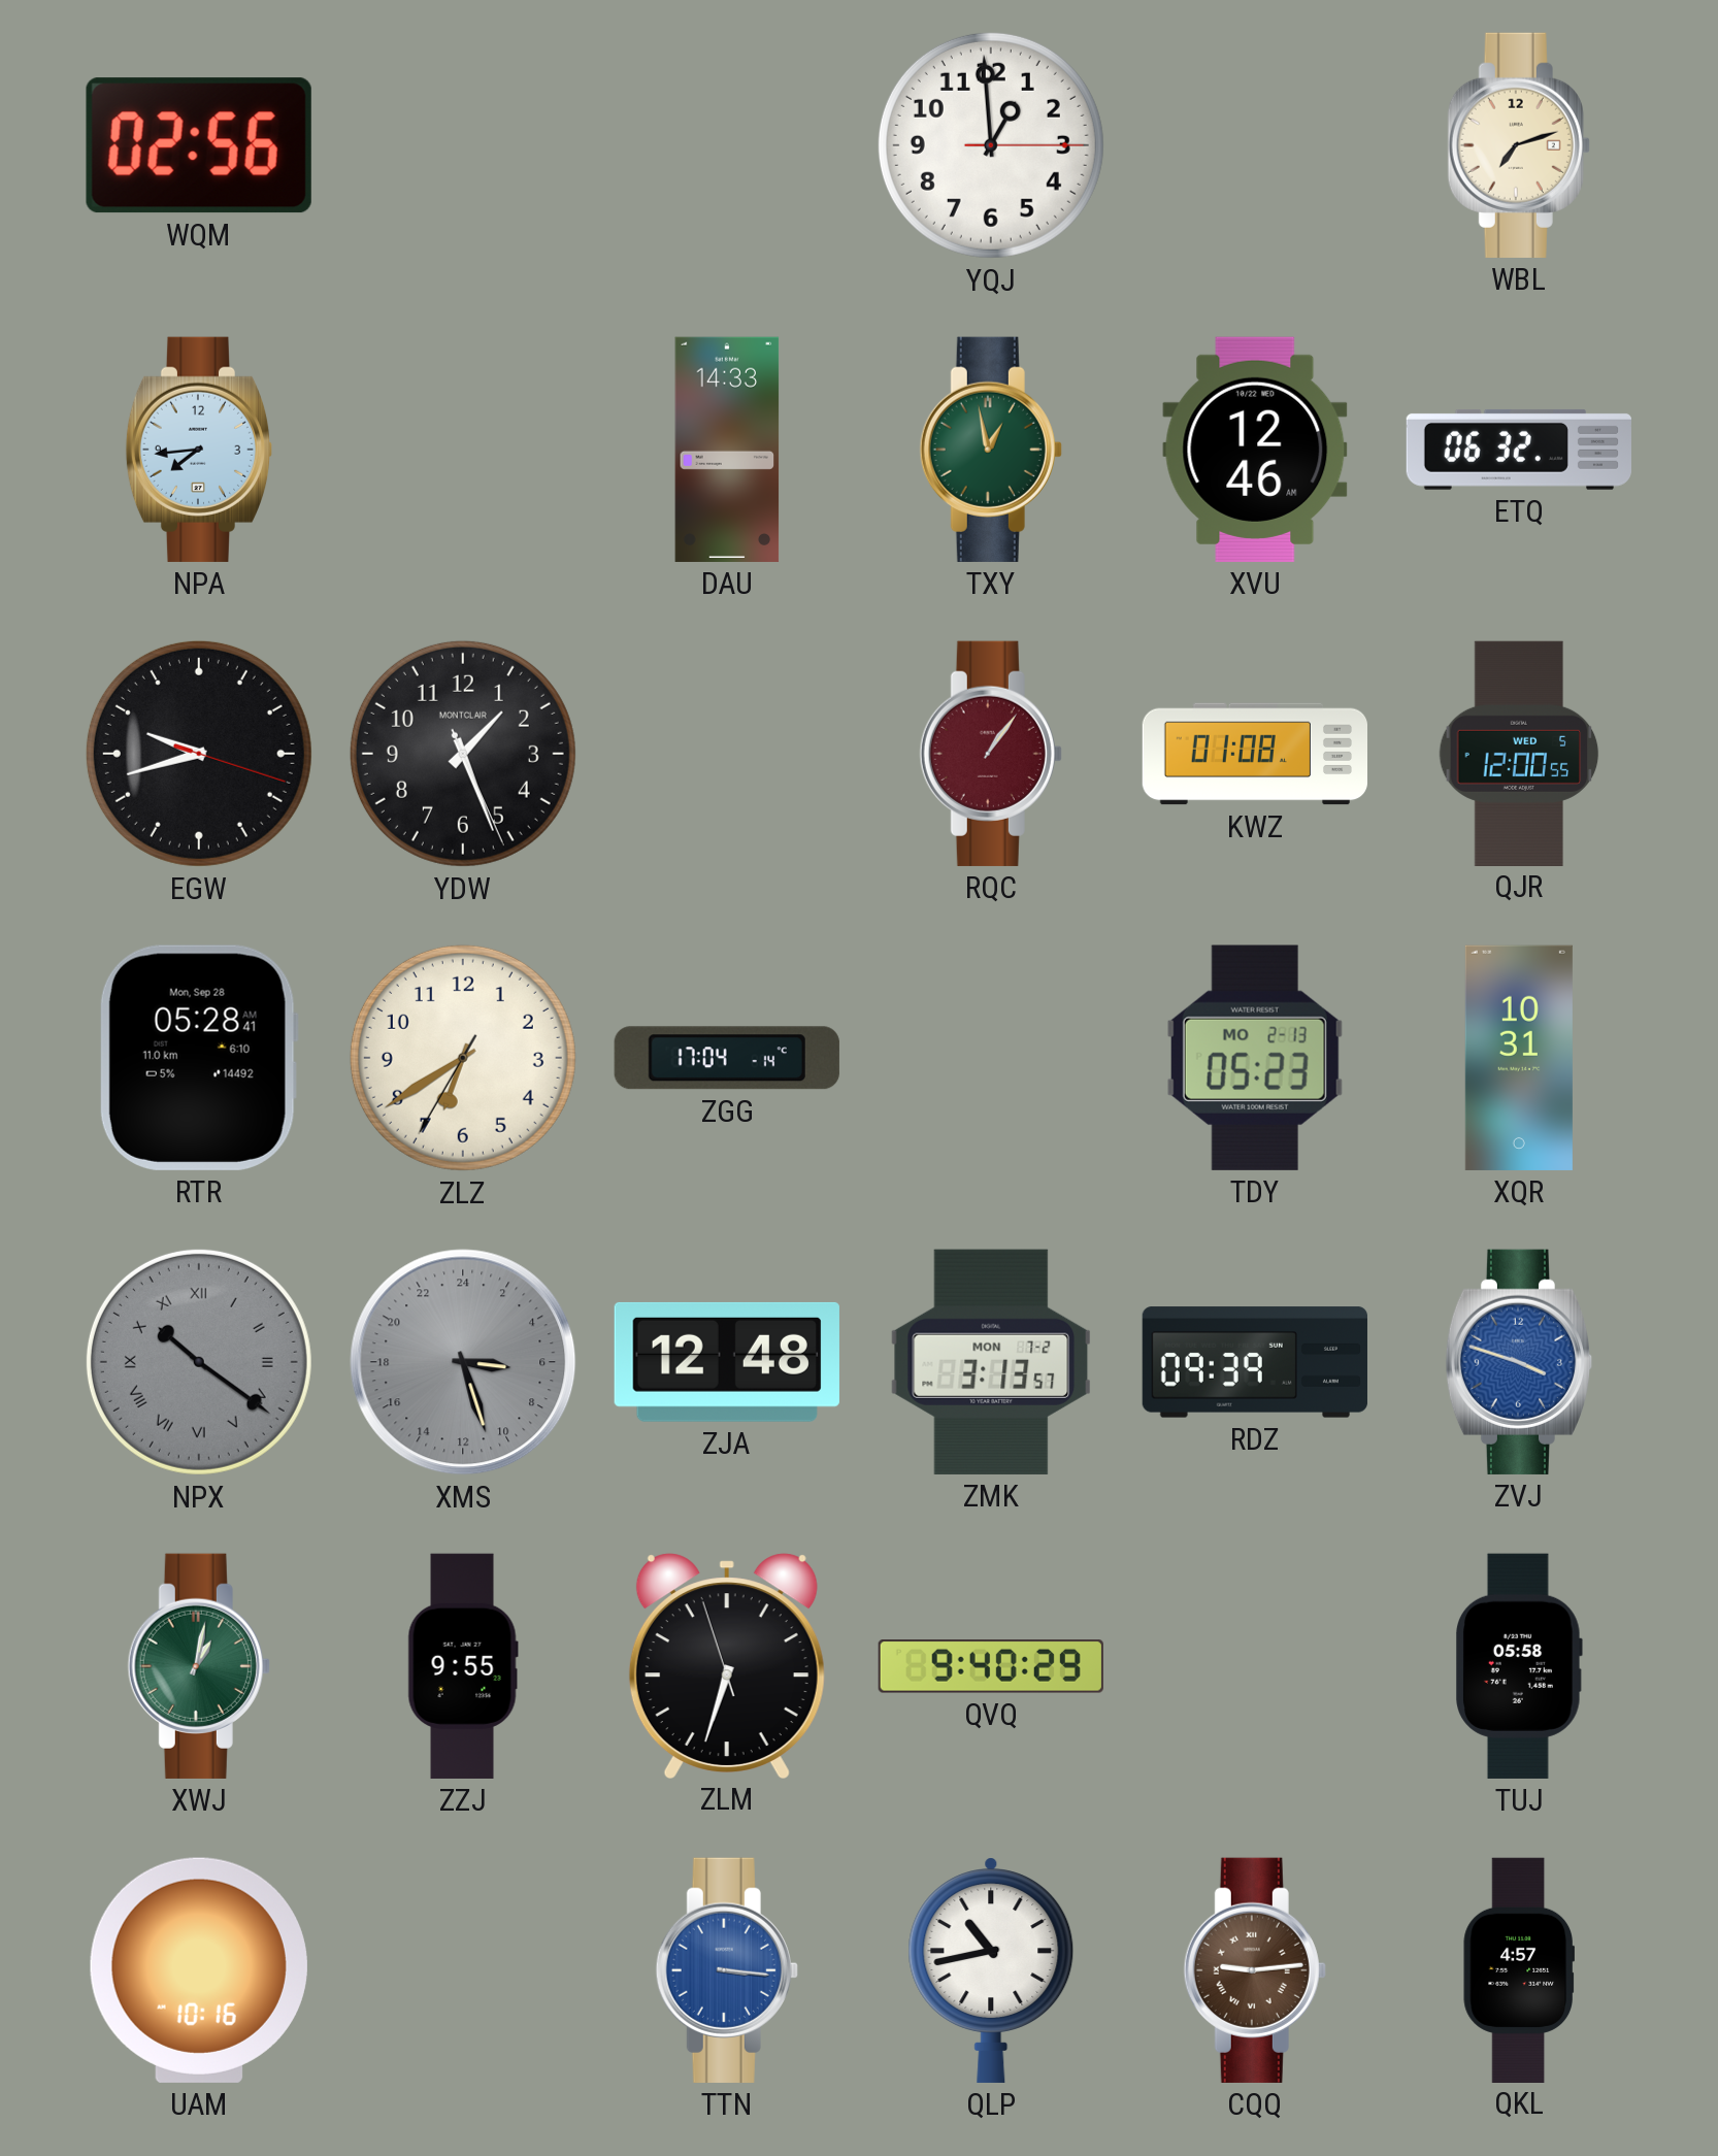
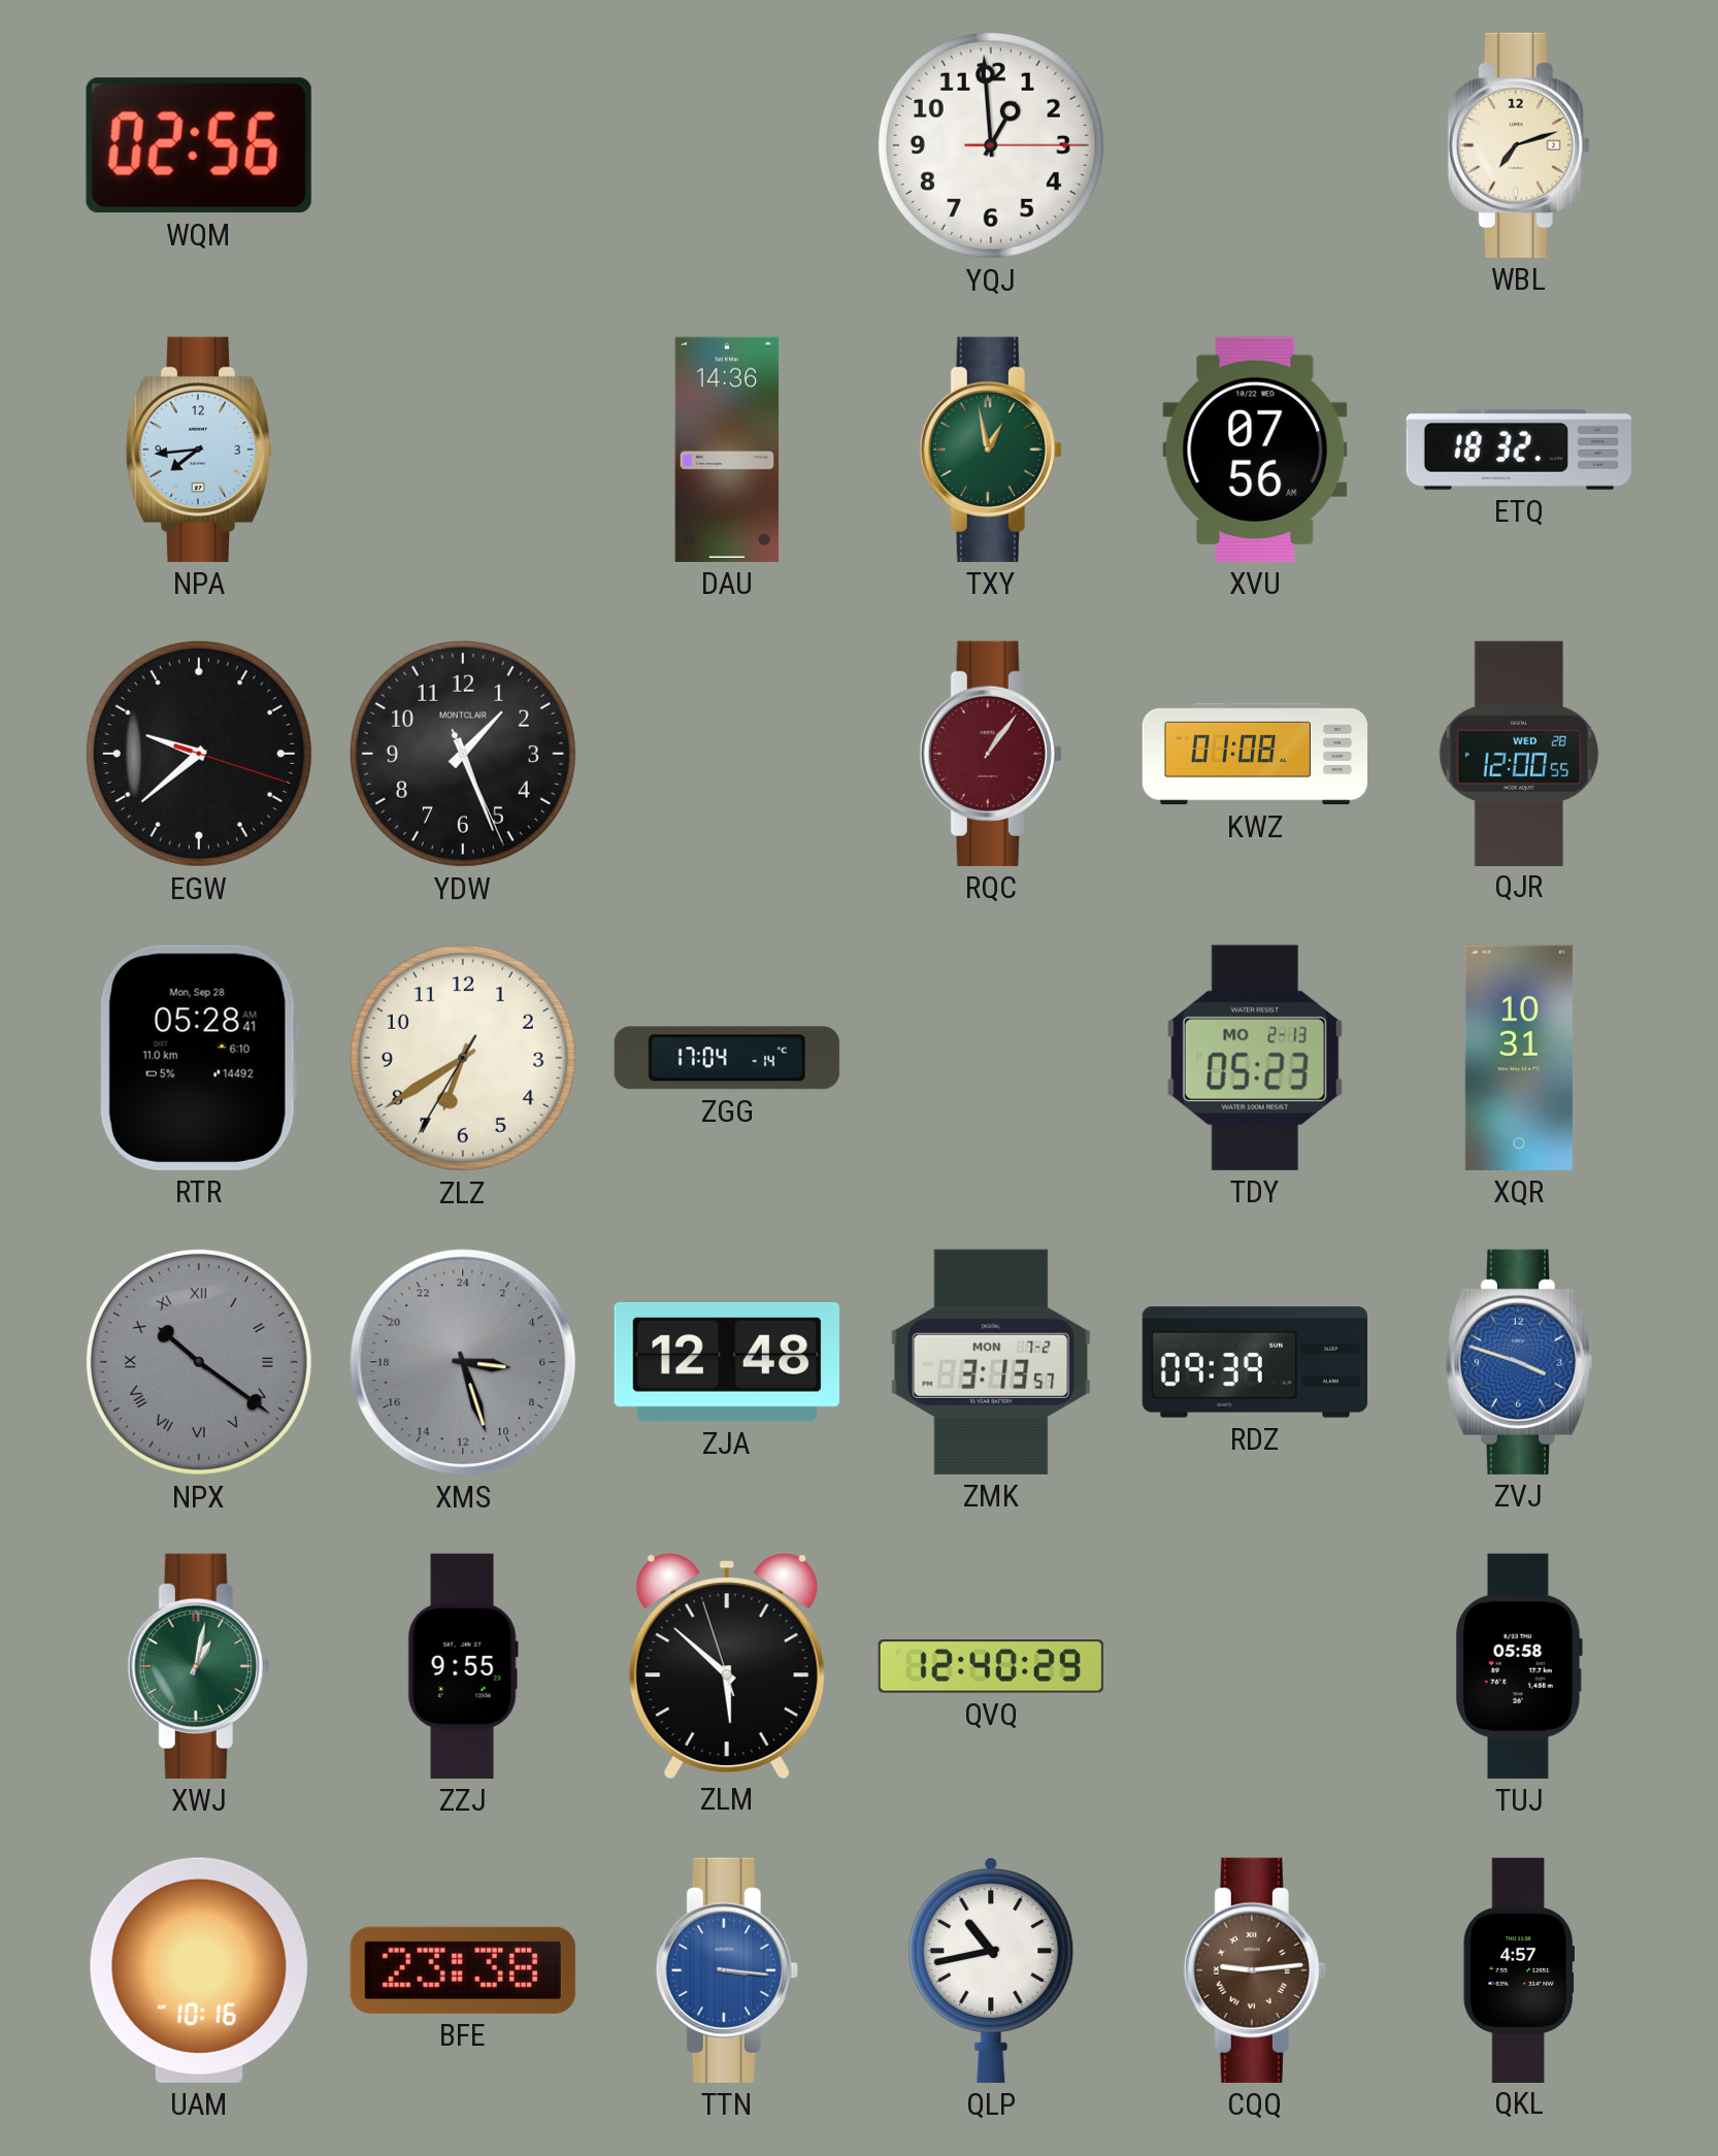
DAU: 14:33 -> 14:36 (727, 450)
XVU: 12:46 -> 07:56 (1255, 450)
ETQ: 06:32 -> 18:32 (1519, 450)
EGW: 9:42 -> 9:38 (199, 754)
QJR date: WED 5 -> WED 28 (1519, 753)
ZLM: 6:32 -> 5:51 (727, 1665)
QVQ: 9:40 -> 12:40 (991, 1667)
BFE: none -> 23:38 (463, 1970)
